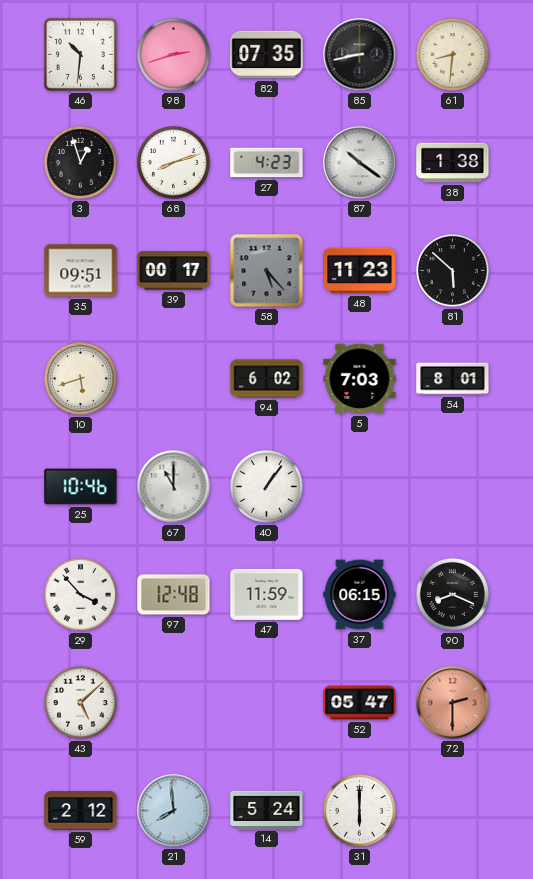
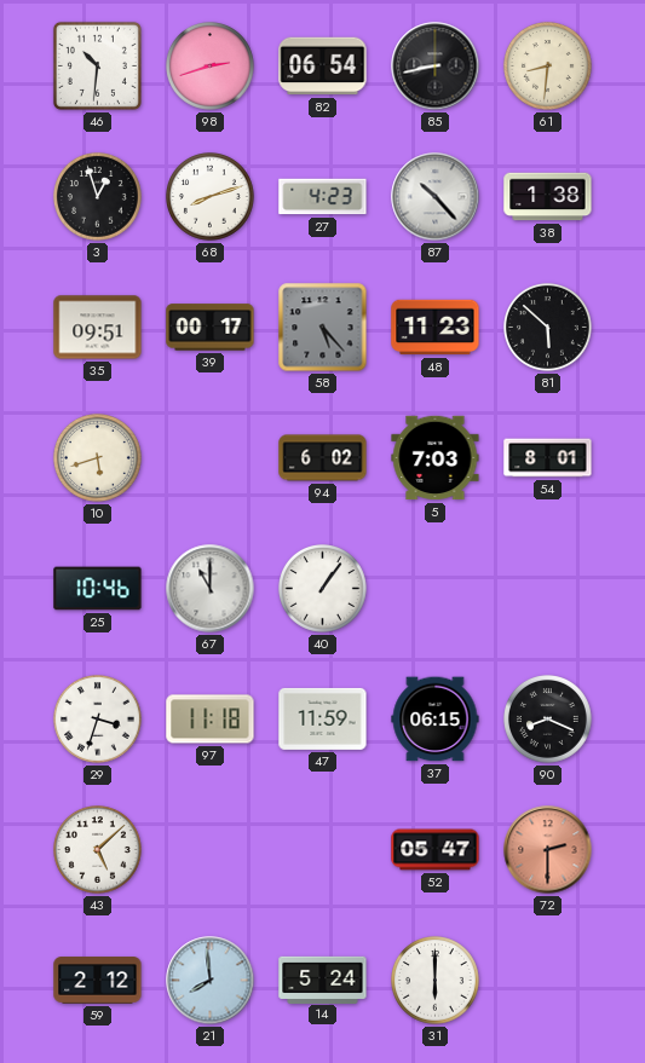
82: 07:35 -> 06:54 (323, 67)
87: 10:21 -> 10:23 (436, 197)
29: 3:53 -> 3:33 (98, 720)
97: 12:48 -> 11:18 (211, 720)
